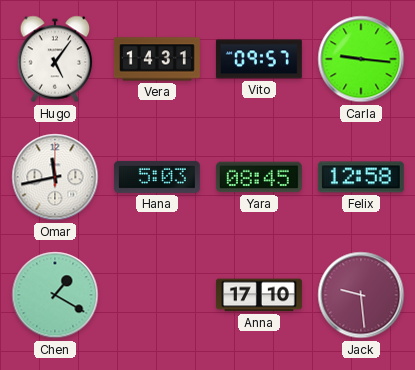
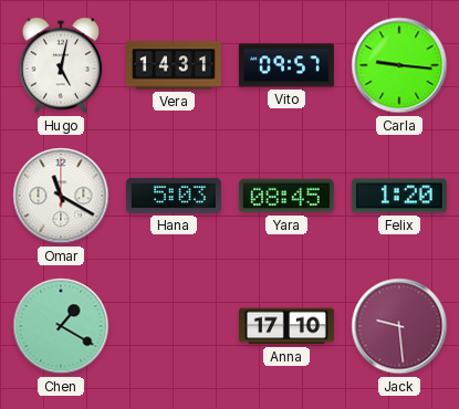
Hugo: 5:06 -> 5:02 (61, 65)
Omar: 11:43 -> 11:20 (61, 196)
Felix: 12:58 -> 1:20 (399, 196)
